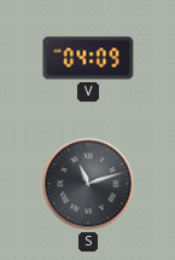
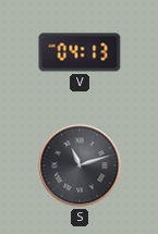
V: 04:09 -> 04:13 (80, 52)
